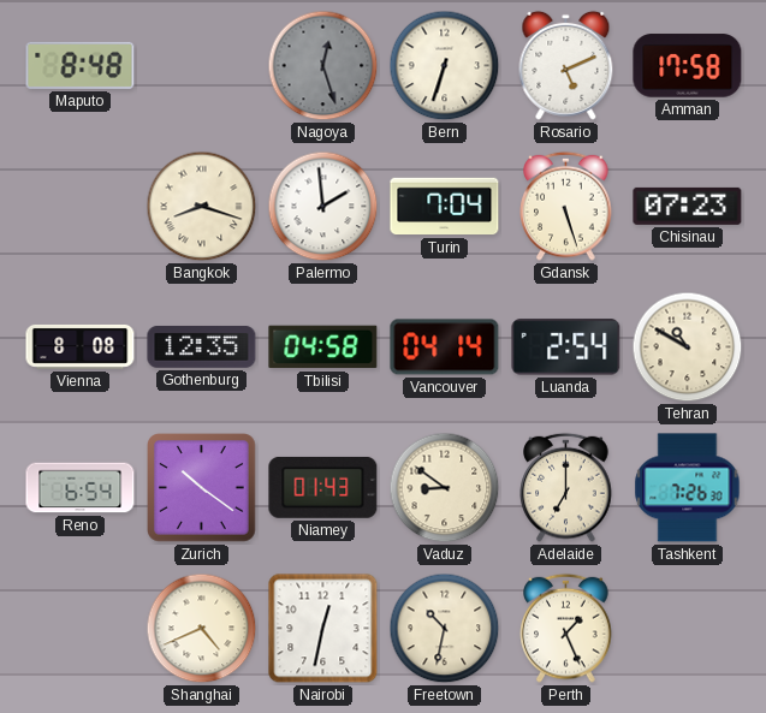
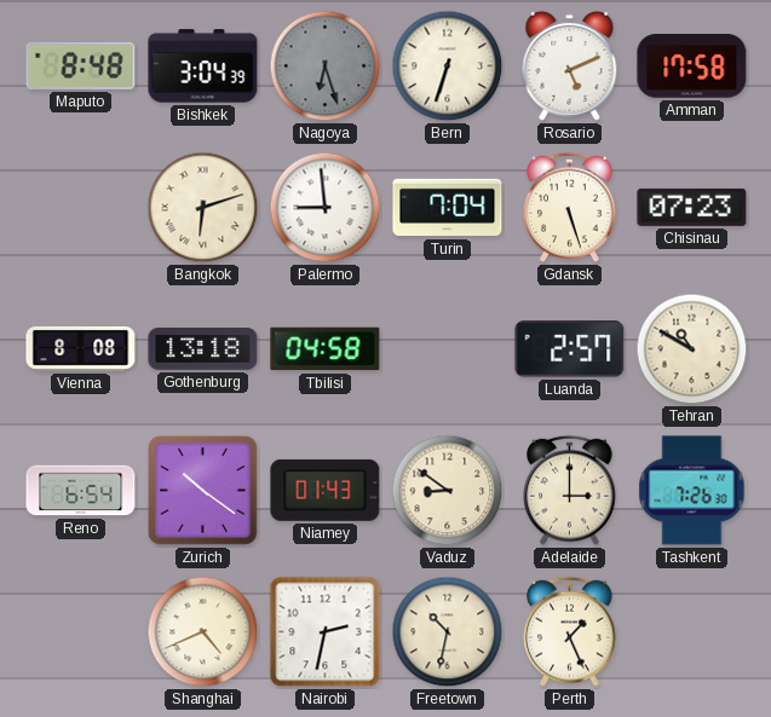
Bishkek: none -> 3:04 (203, 67)
Nagoya: 12:27 -> 6:27 (326, 67)
Bangkok: 8:18 -> 6:12 (203, 208)
Palermo: 1:59 -> 8:59 (326, 208)
Gothenburg: 12:35 -> 13:18 (203, 348)
Vancouver: 04:14 -> none (445, 347)
Luanda: 2:54 -> 2:57 (570, 349)
Adelaide: 7:00 -> 3:00 (570, 490)
Nairobi: 12:32 -> 2:32 (326, 632)
